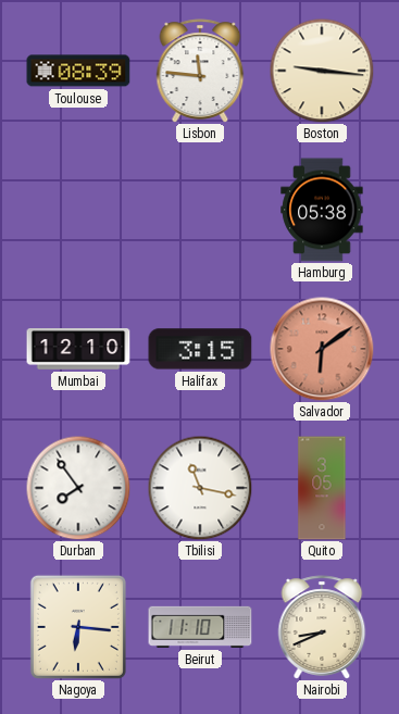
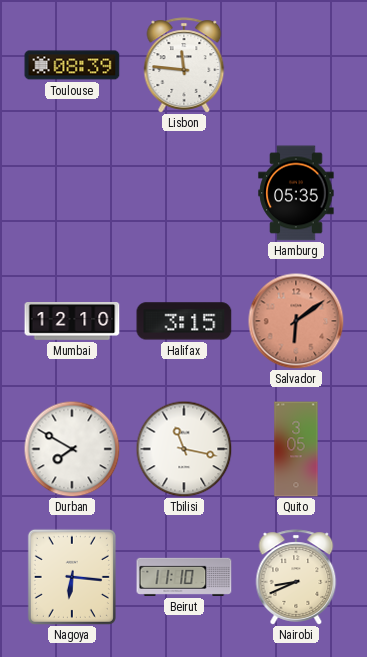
Boston: 9:16 -> none (322, 71)
Hamburg: 05:38 -> 05:35 (296, 193)
Durban: 7:54 -> 7:50 (72, 449)
